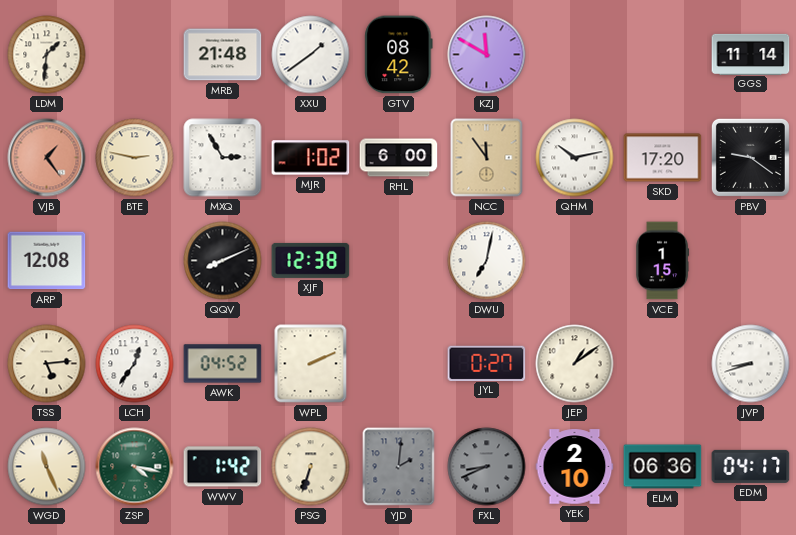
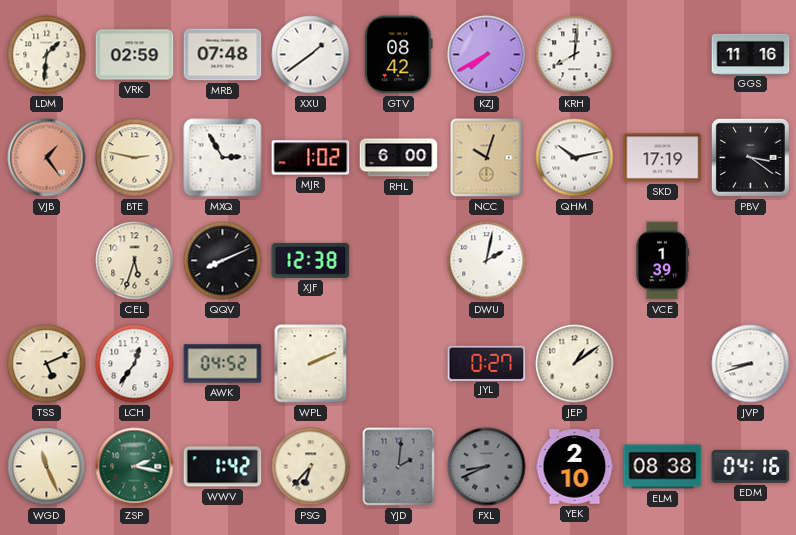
VRK: none -> 02:59 (135, 55)
MRB: 21:48 -> 07:48 (223, 55)
KZJ: 11:50 -> 7:40 (487, 55)
KRH: none -> 8:01 (575, 55)
GGS: 11:14 -> 11:16 (751, 54)
NCC: 11:54 -> 10:03 (487, 158)
SKD: 17:20 -> 17:19 (663, 158)
PBV: 9:21 -> 3:21 (750, 157)
ARP: 12:08 -> none (47, 261)
CEL: none -> 5:33 (135, 261)
DWU: 7:02 -> 2:02 (487, 261)
VCE: 1:15 -> 1:39 (663, 261)
TSS: 5:14 -> 5:11 (47, 364)
ZSP: 4:17 -> 2:17 (135, 467)
PSG: 6:33 -> 6:37 (311, 467)
ELM: 06:36 -> 08:38 (663, 467)
EDM: 04:17 -> 04:16 (751, 466)
